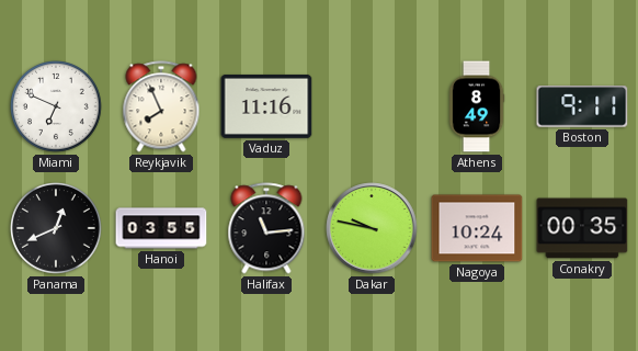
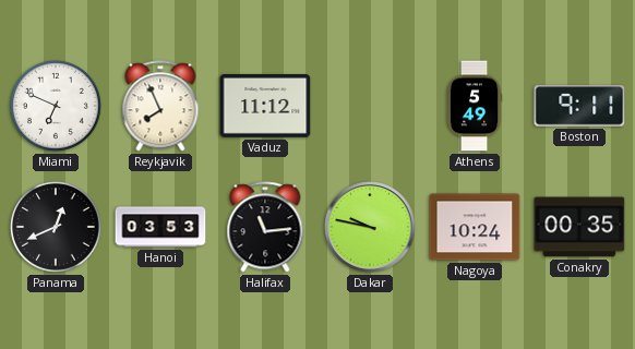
Vaduz: 11:16 -> 11:12 (265, 106)
Athens: 8:49 -> 5:49 (475, 106)
Hanoi: 03:55 -> 03:53 (160, 227)
